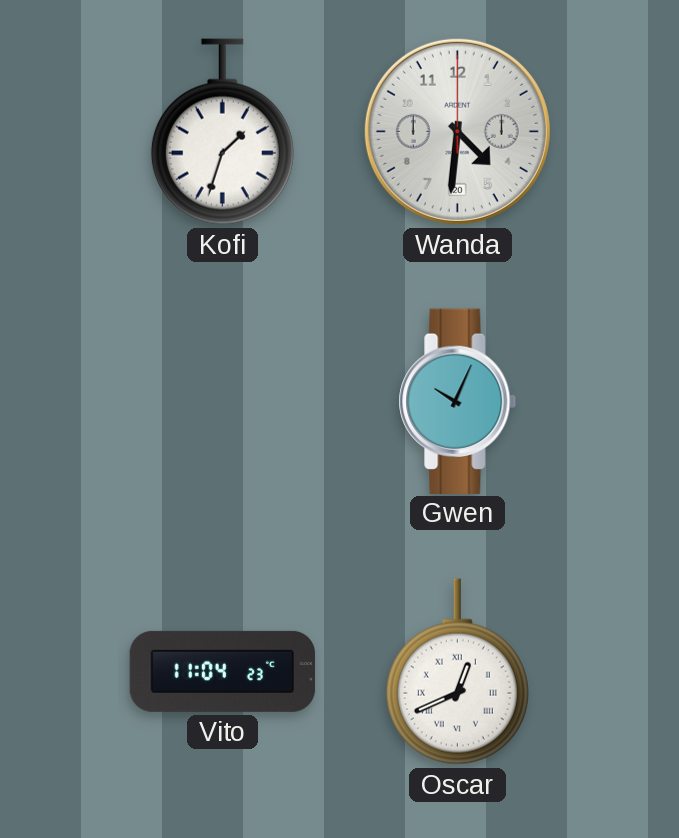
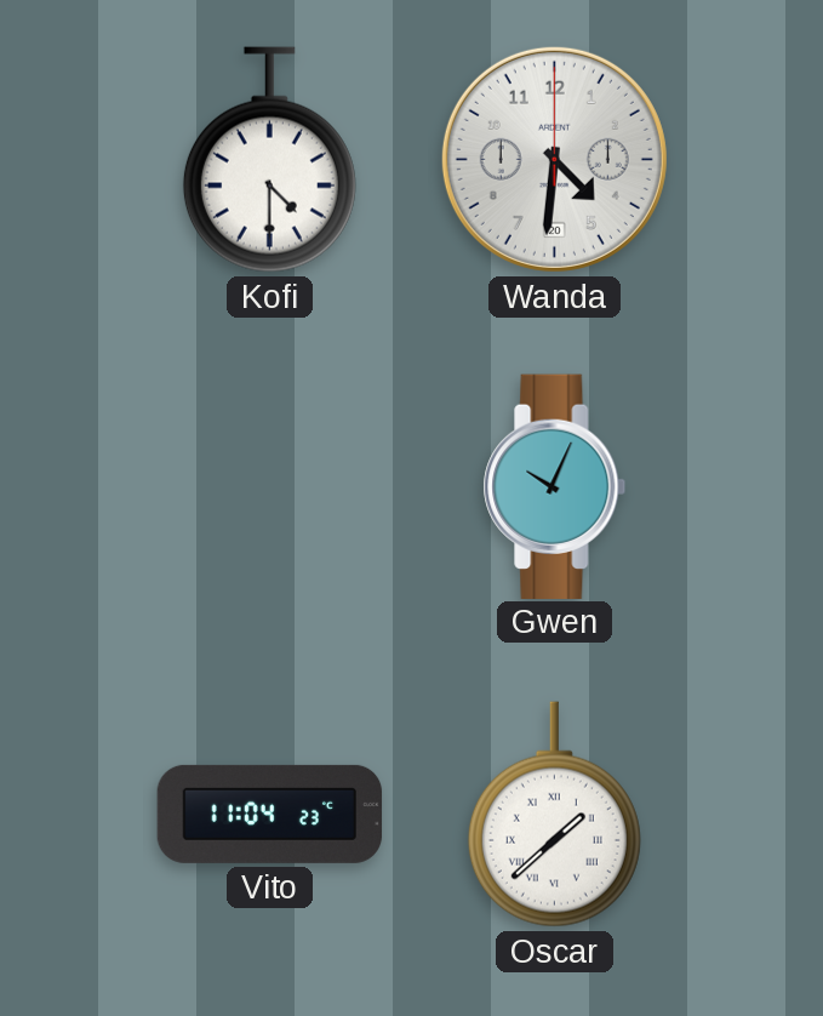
Kofi: 1:33 -> 4:30 (269, 160)
Oscar: 12:41 -> 1:38 (554, 815)
